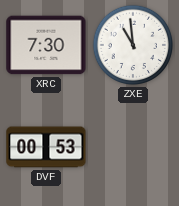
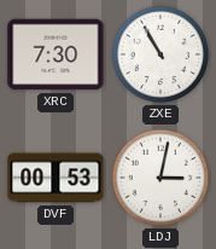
ZXE: 10:59 -> 10:55 (160, 54)
LDJ: none -> 3:02 (160, 178)
